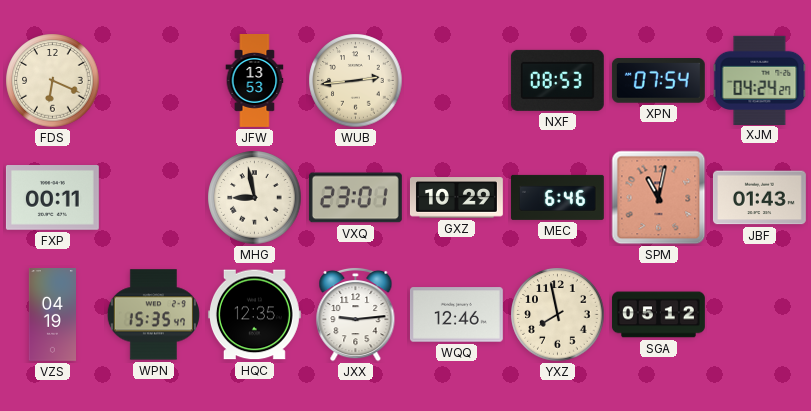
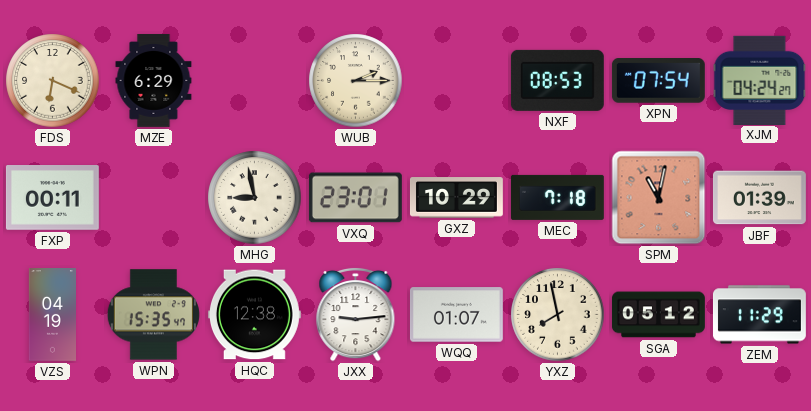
MZE: none -> 6:29 (154, 80)
JFW: 13:53 -> none (255, 81)
WUB: 2:44 -> 2:15 (356, 81)
MEC: 6:46 -> 7:18 (557, 197)
JBF: 01:43 -> 01:39 (759, 198)
HQC: 12:35 -> 12:38 (254, 315)
WQQ: 12:46 -> 01:07 (456, 315)
ZEM: none -> 11:29 (759, 315)
